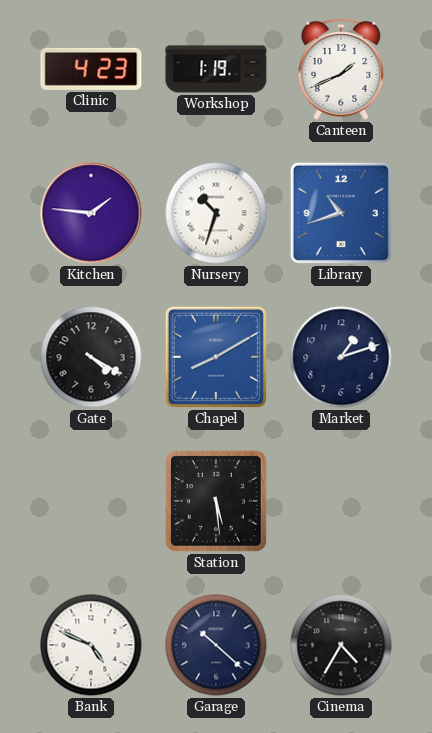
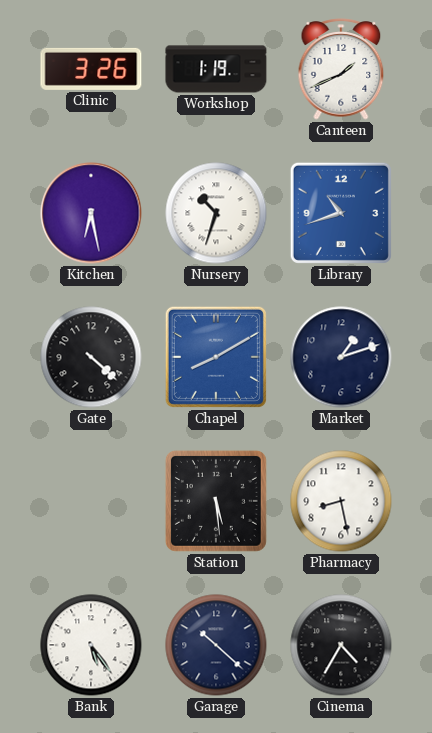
Clinic: 4:23 -> 3:26 (91, 69)
Kitchen: 1:46 -> 6:28 (91, 213)
Gate: 4:20 -> 4:22 (91, 357)
Pharmacy: none -> 8:28 (341, 501)
Bank: 4:49 -> 5:24 (91, 645)
